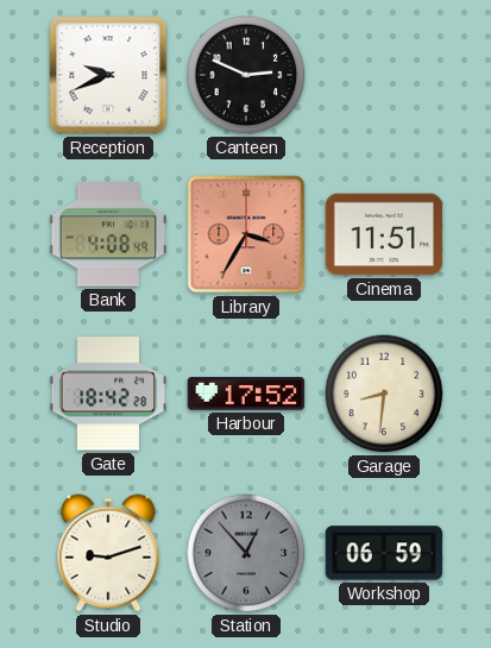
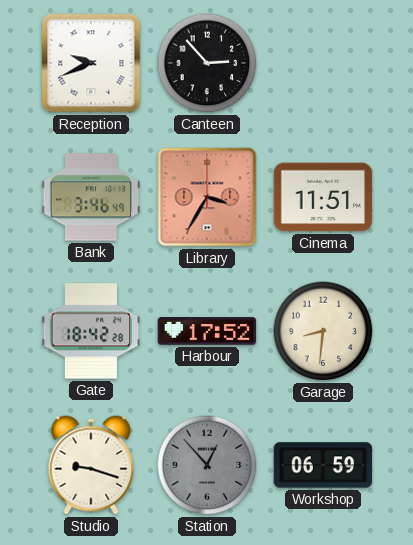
Canteen: 2:49 -> 2:53 (207, 63)
Bank: 4:08 -> 3:46 (91, 197)
Studio: 9:12 -> 9:18 (91, 465)
